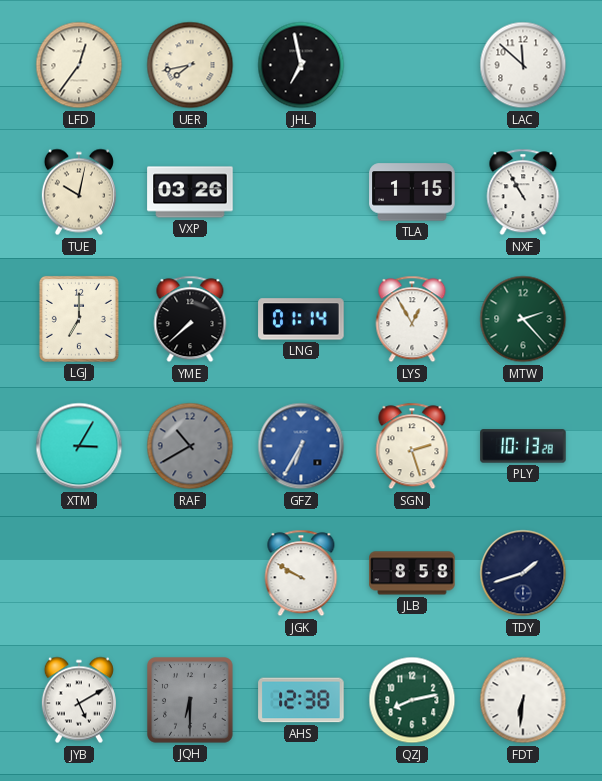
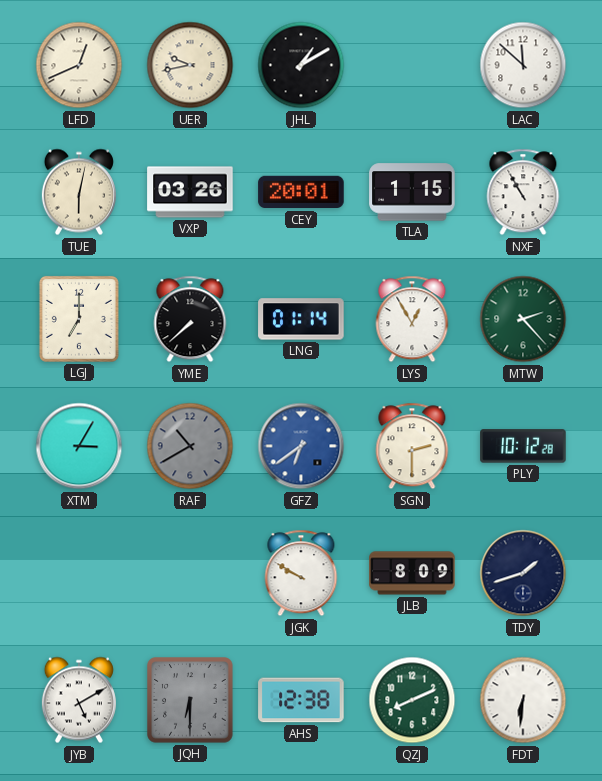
LFD: 12:36 -> 12:41 (79, 65)
UER: 7:43 -> 9:43 (190, 65)
JHL: 6:58 -> 1:10 (301, 65)
TUE: 10:02 -> 6:02 (79, 192)
CEY: none -> 20:01 (301, 192)
GFZ: 6:35 -> 6:39 (301, 446)
SGN: 2:27 -> 2:30 (412, 446)
PLY: 10:13 -> 10:12 (523, 446)
JLB: 8:58 -> 8:09 (412, 573)
QZJ: 8:13 -> 8:11 (412, 700)
